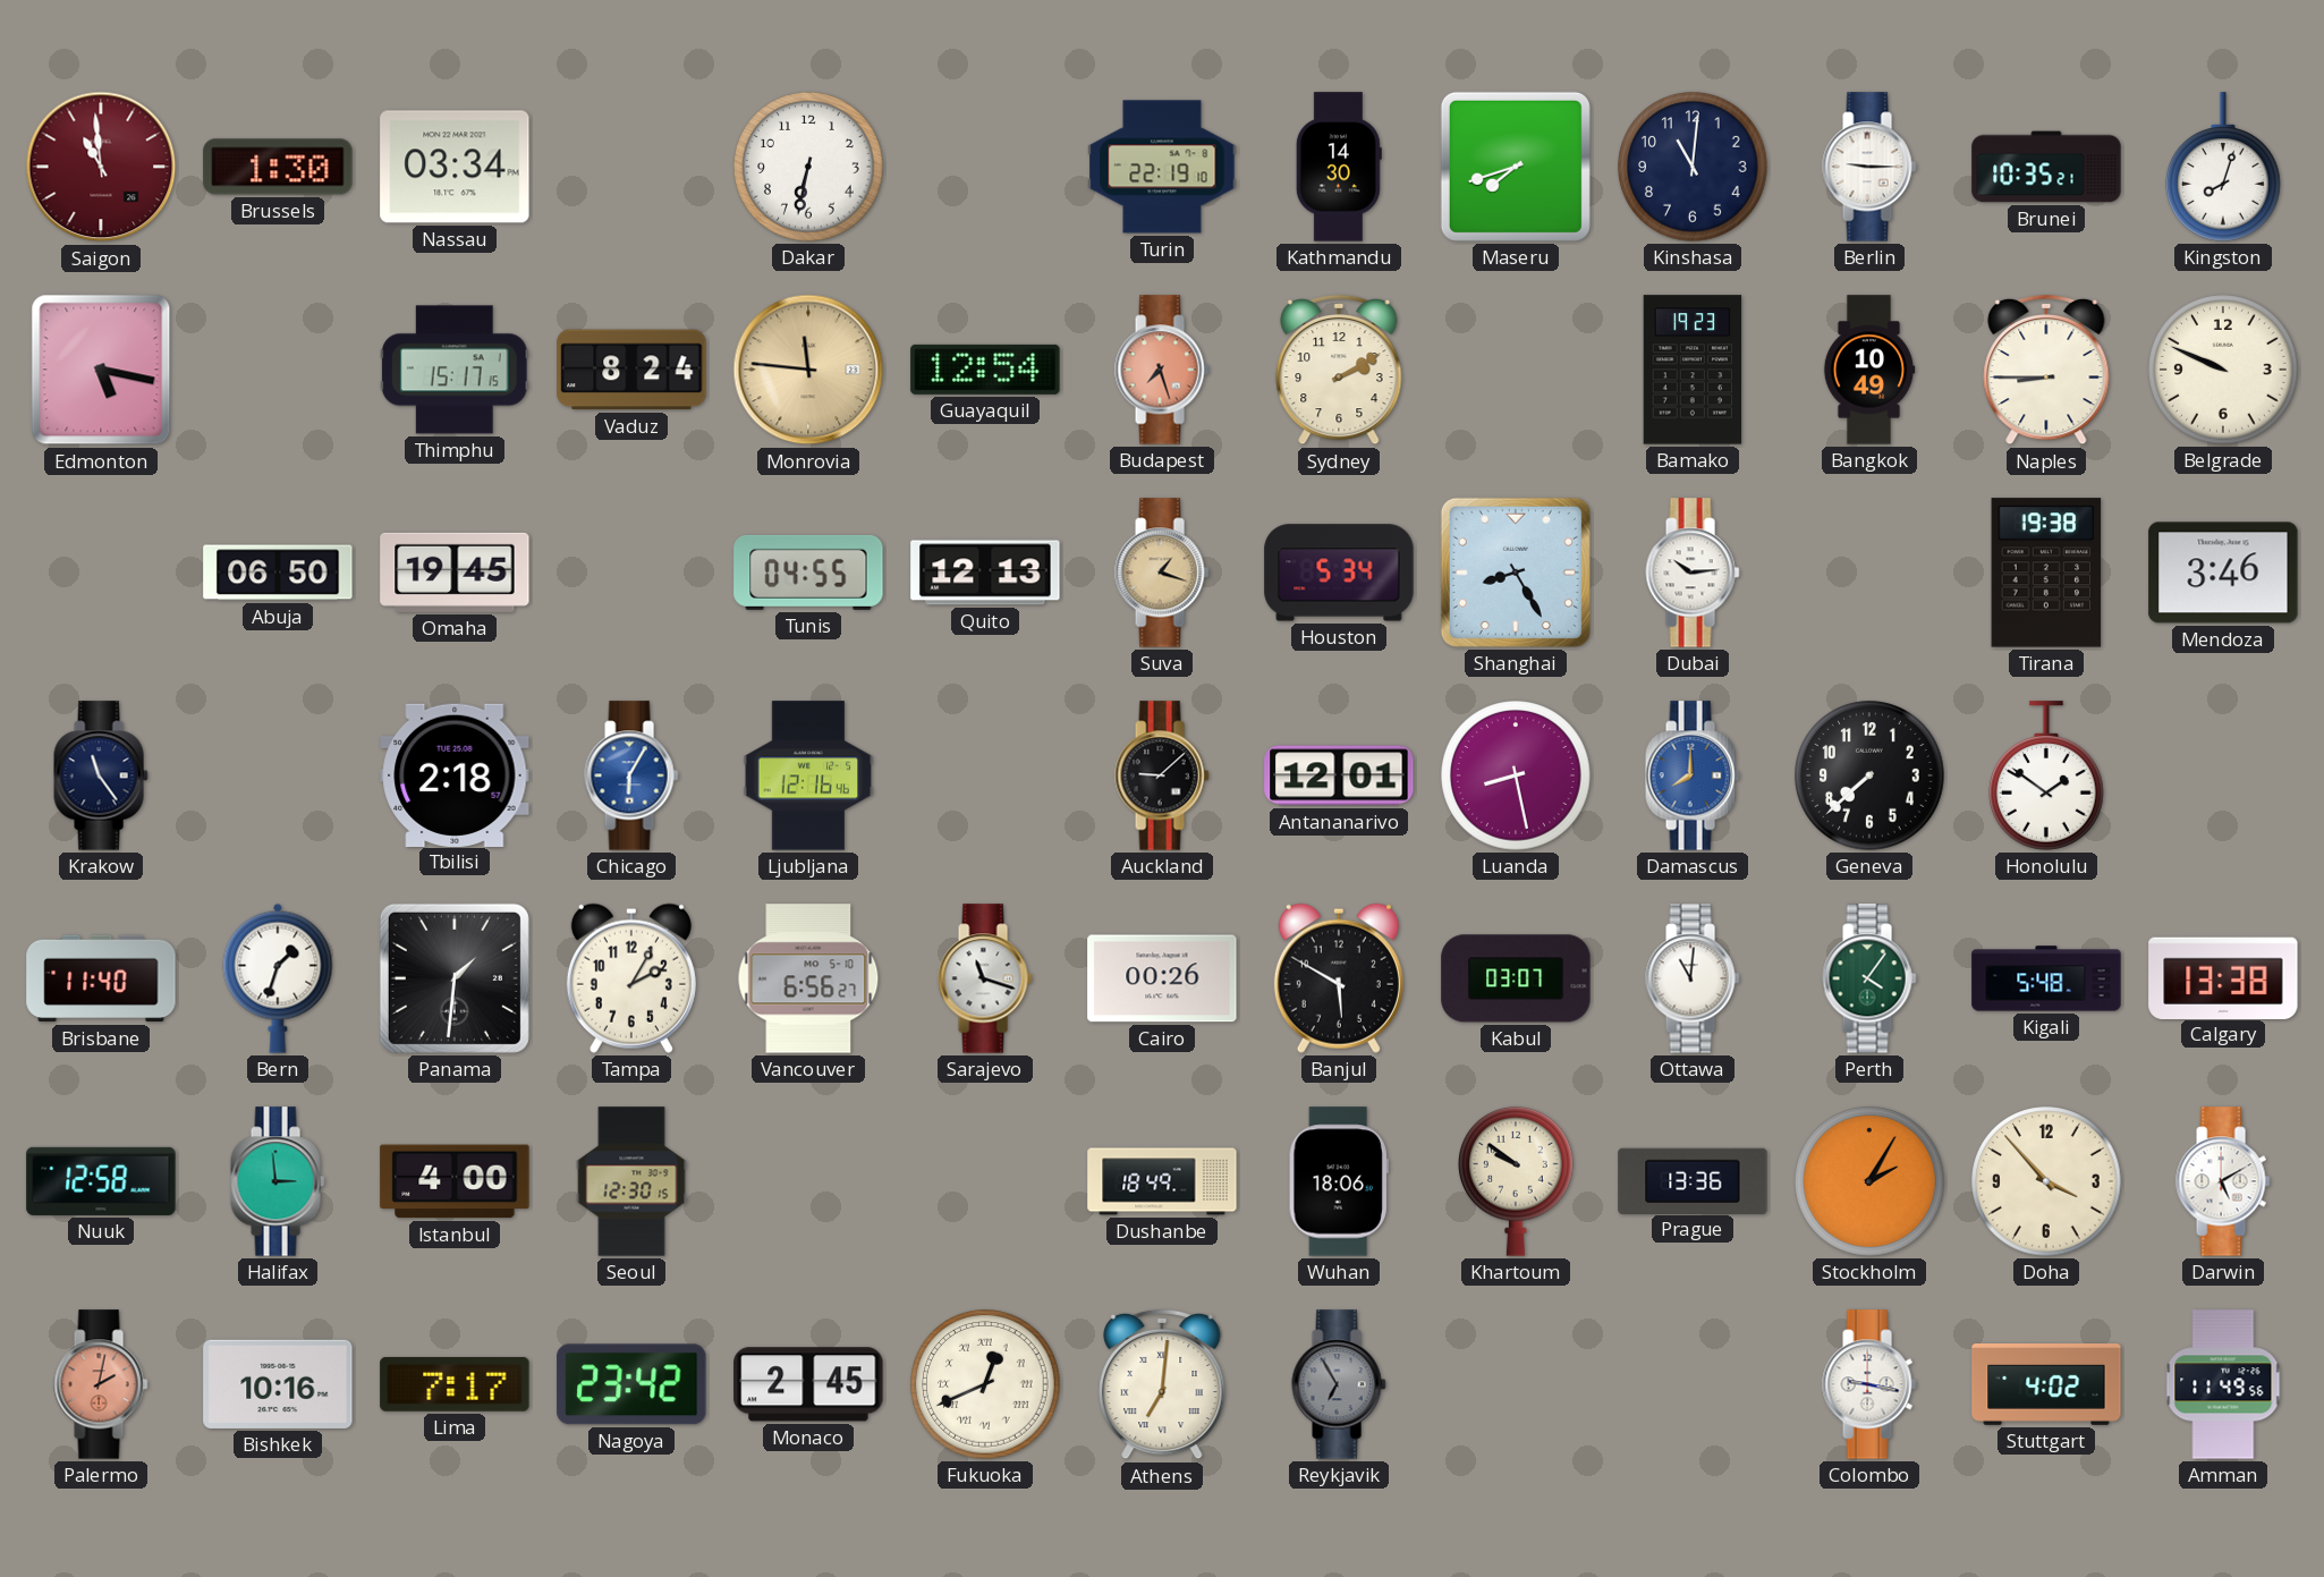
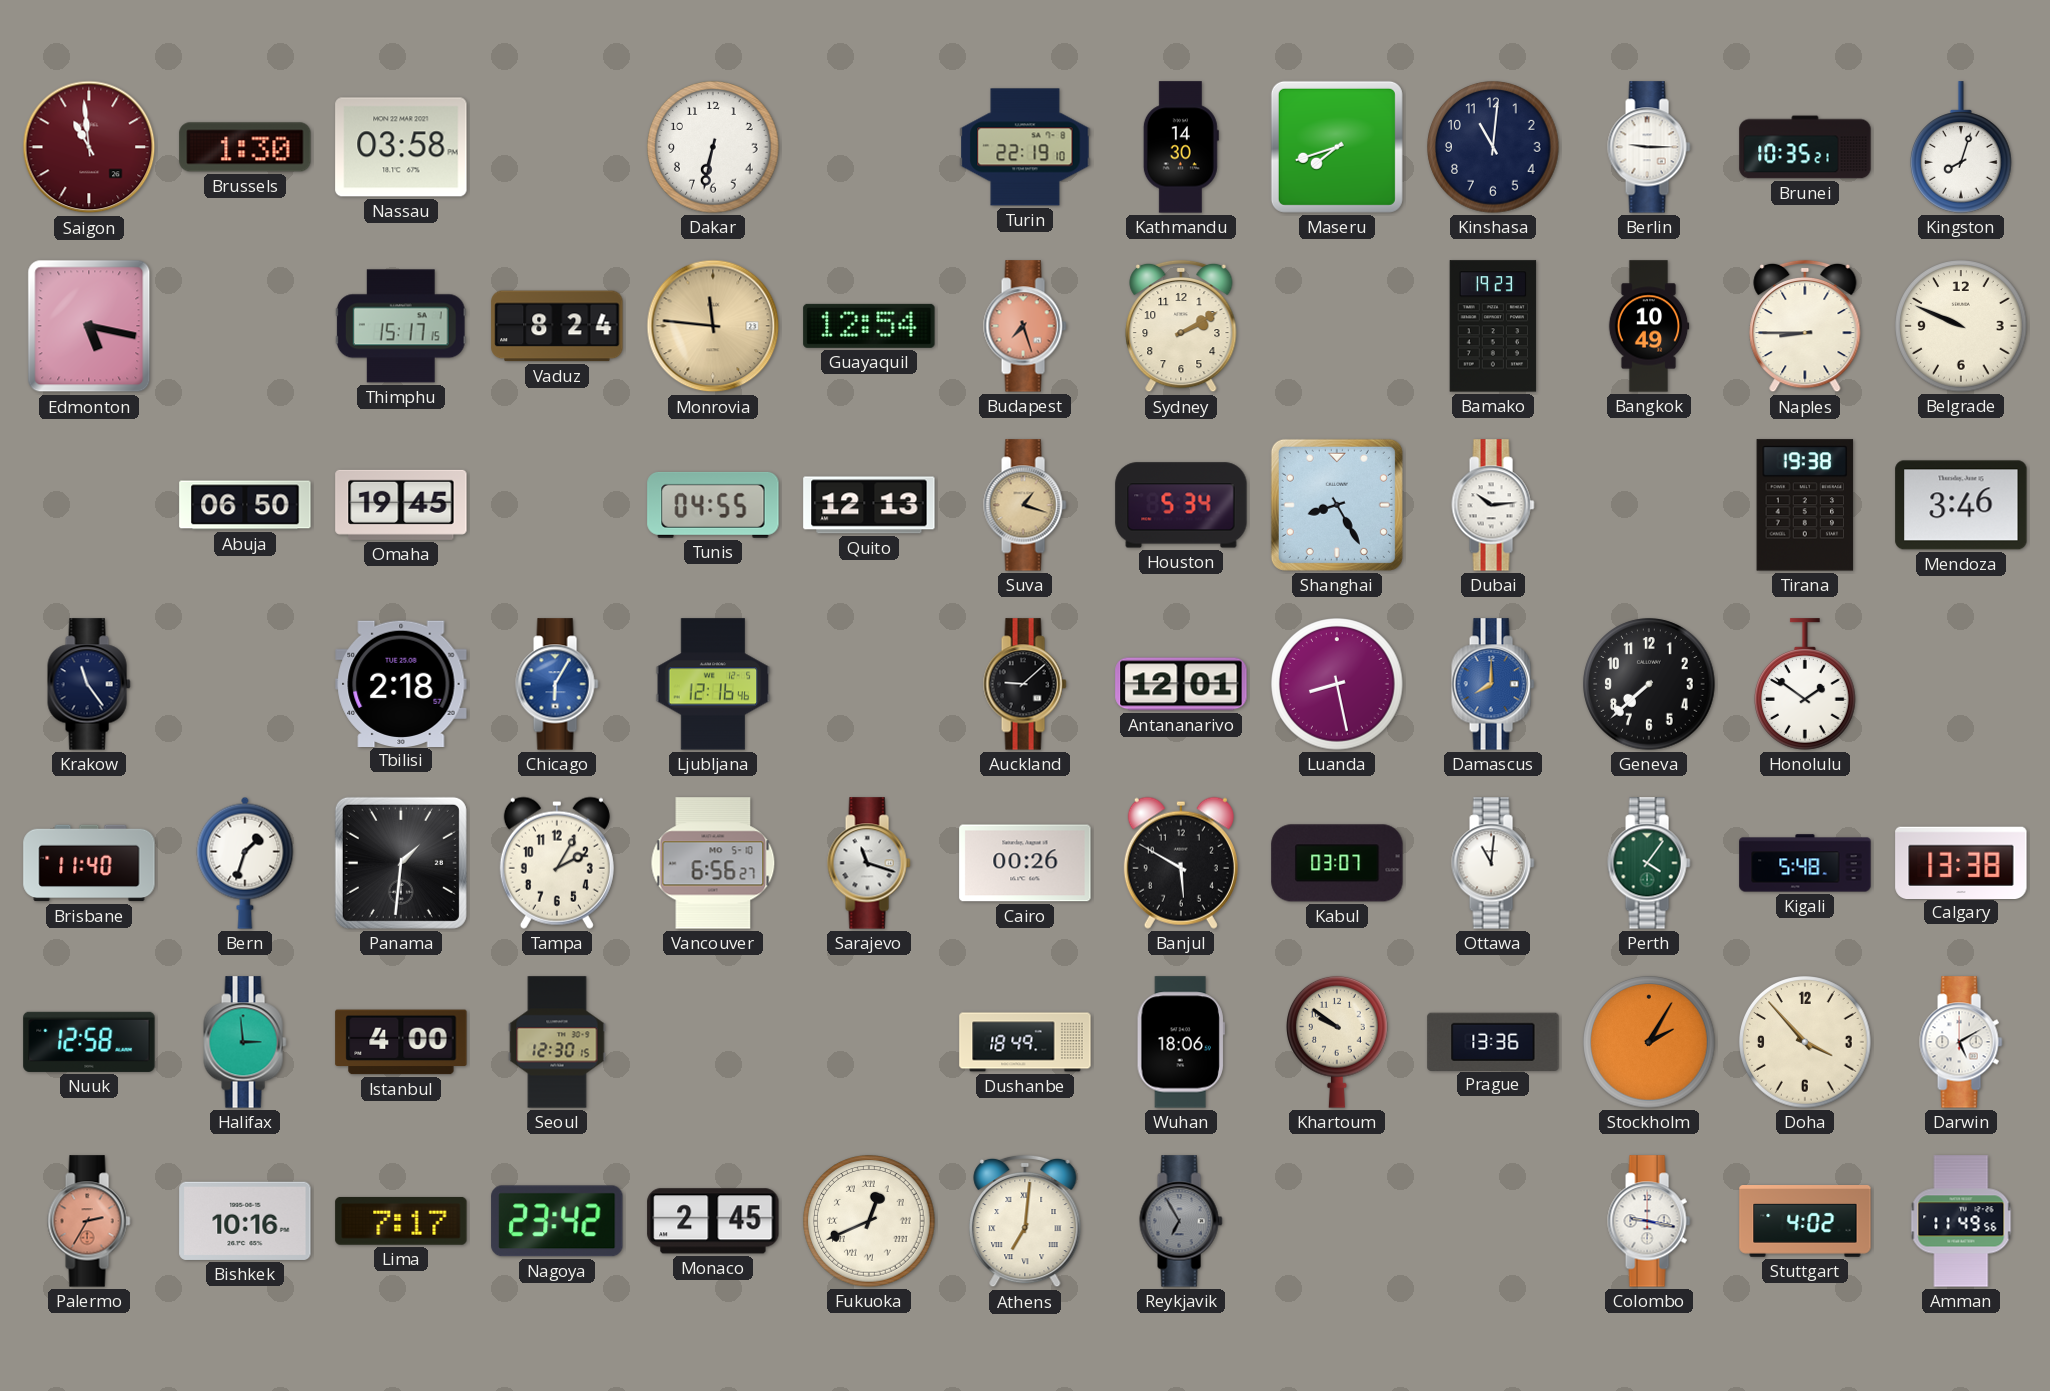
Nassau: 03:34 -> 03:58 (401, 147)
Palermo: 2:02 -> 2:35 (89, 1221)
